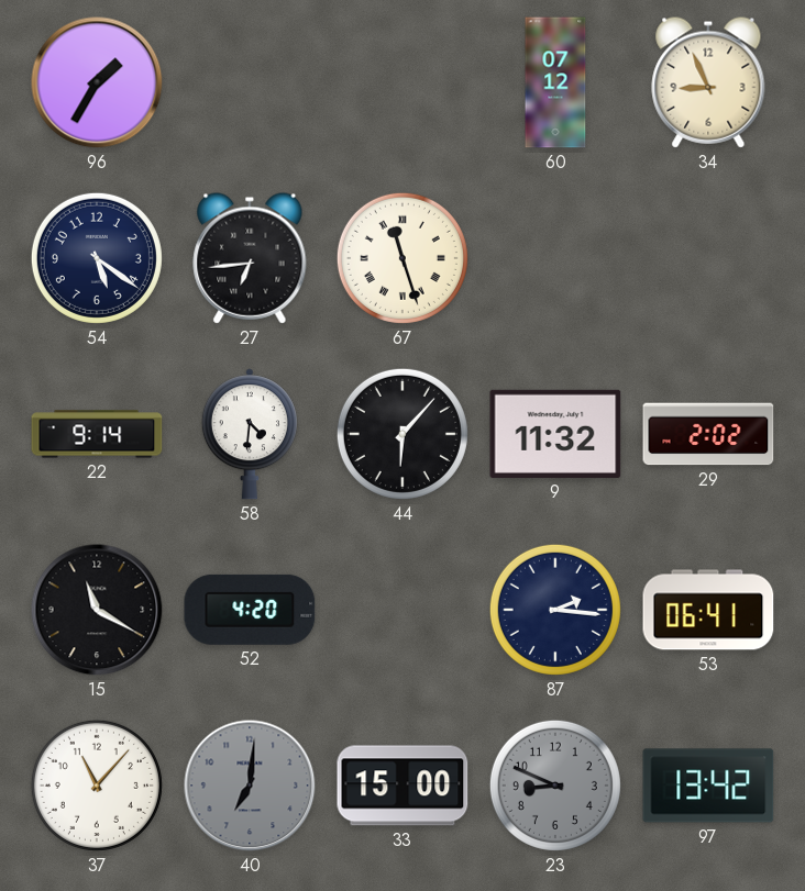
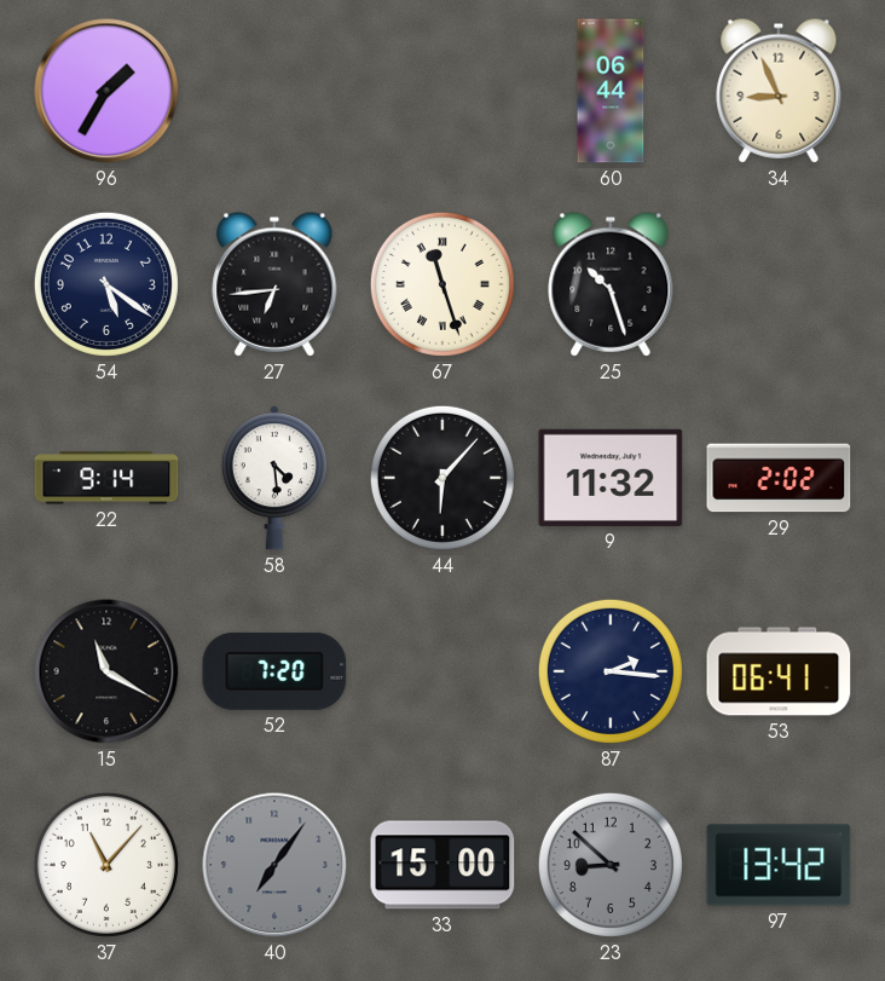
60: 07:12 -> 06:44 (611, 91)
25: none -> 10:27 (611, 284)
58: 4:31 -> 4:29 (274, 478)
52: 4:20 -> 7:20 (274, 671)
40: 7:01 -> 7:06 (274, 865)
23: 8:49 -> 8:52 (611, 865)
